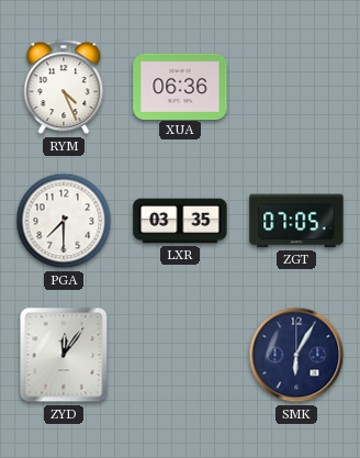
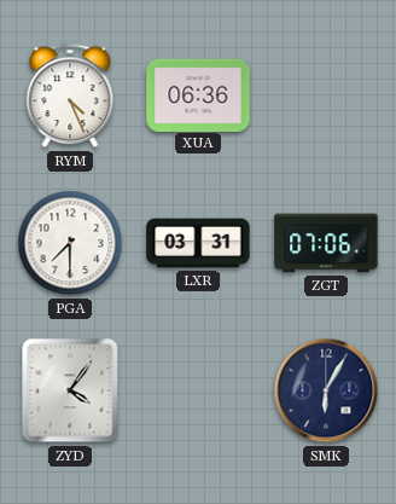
LXR: 03:35 -> 03:31 (198, 243)
ZGT: 07:05 -> 07:06 (326, 243)
ZYD: 12:06 -> 4:06 (70, 390)
